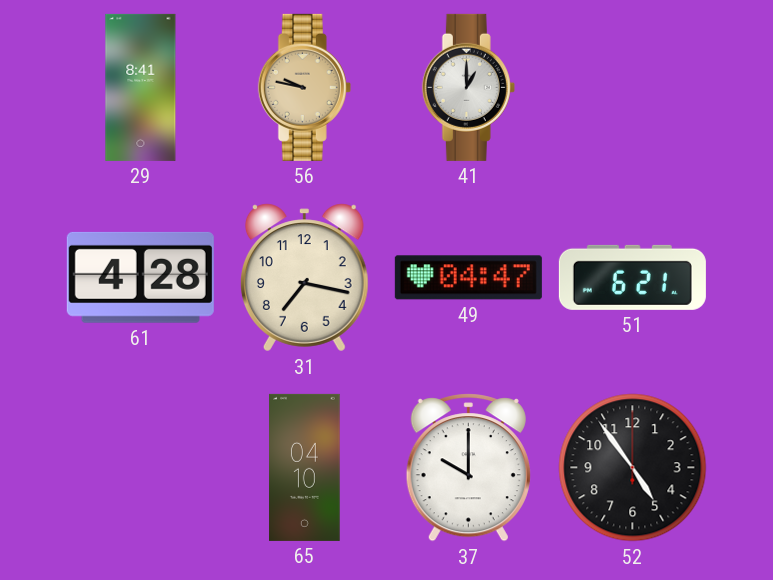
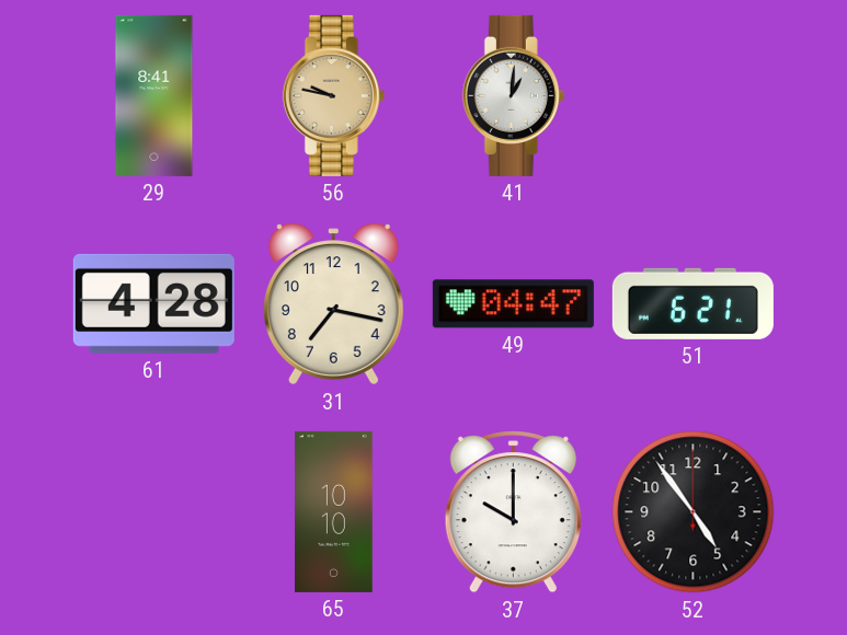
41: 1:00 -> 1:01 (513, 95)
65: 04:10 -> 10:10 (334, 511)
